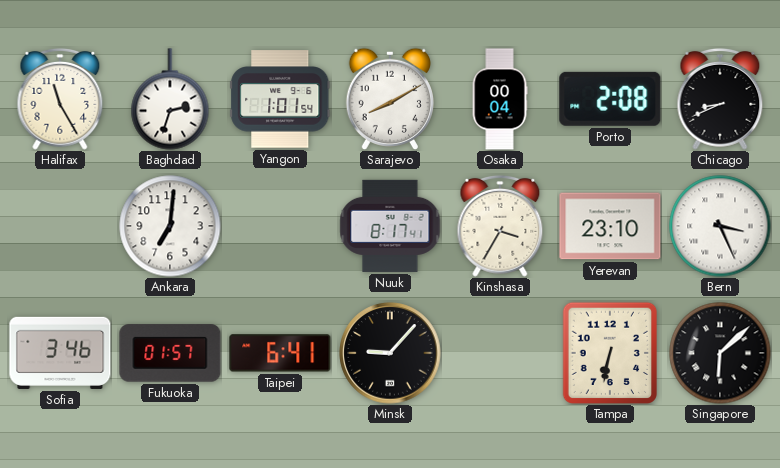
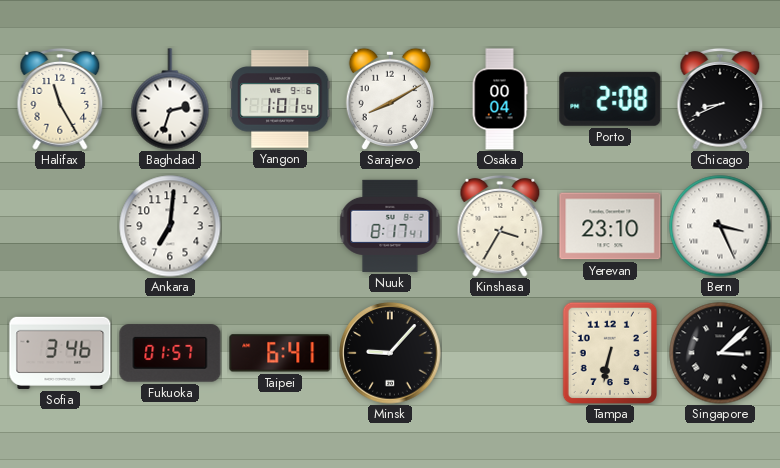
Singapore: 6:08 -> 3:08 (720, 353)
